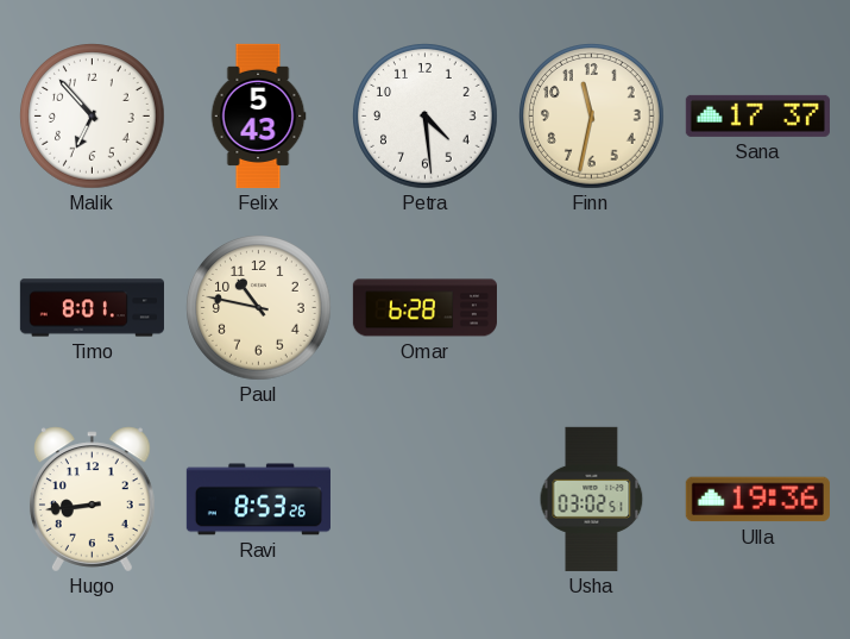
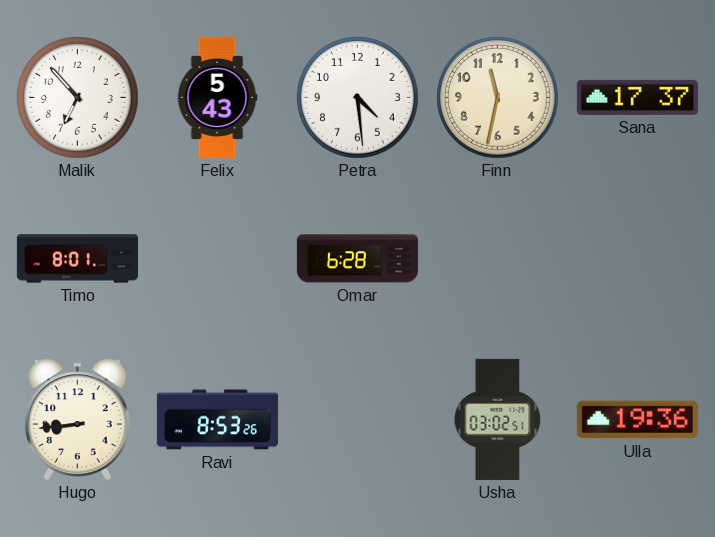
Paul: 10:47 -> none (259, 308)
